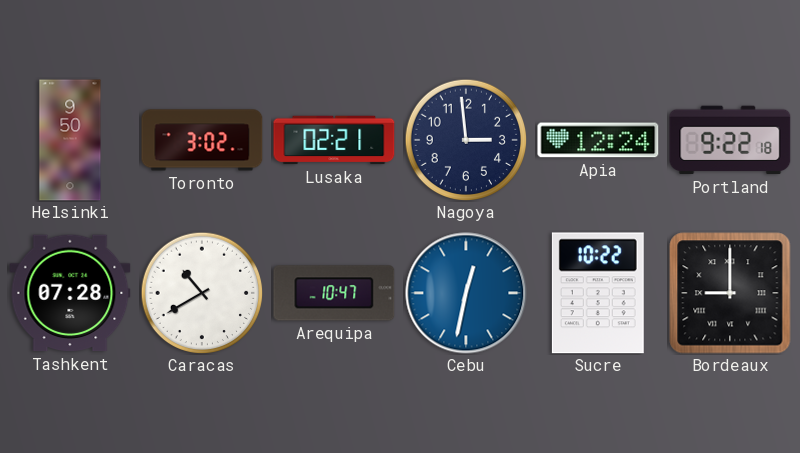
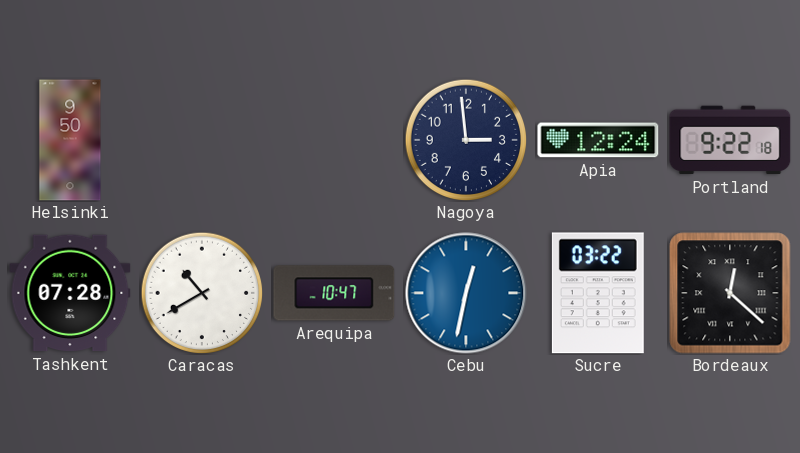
Toronto: 3:02 -> none (202, 140)
Lusaka: 02:21 -> none (334, 140)
Sucre: 10:22 -> 03:22 (598, 293)
Bordeaux: 9:00 -> 12:22 (730, 293)
